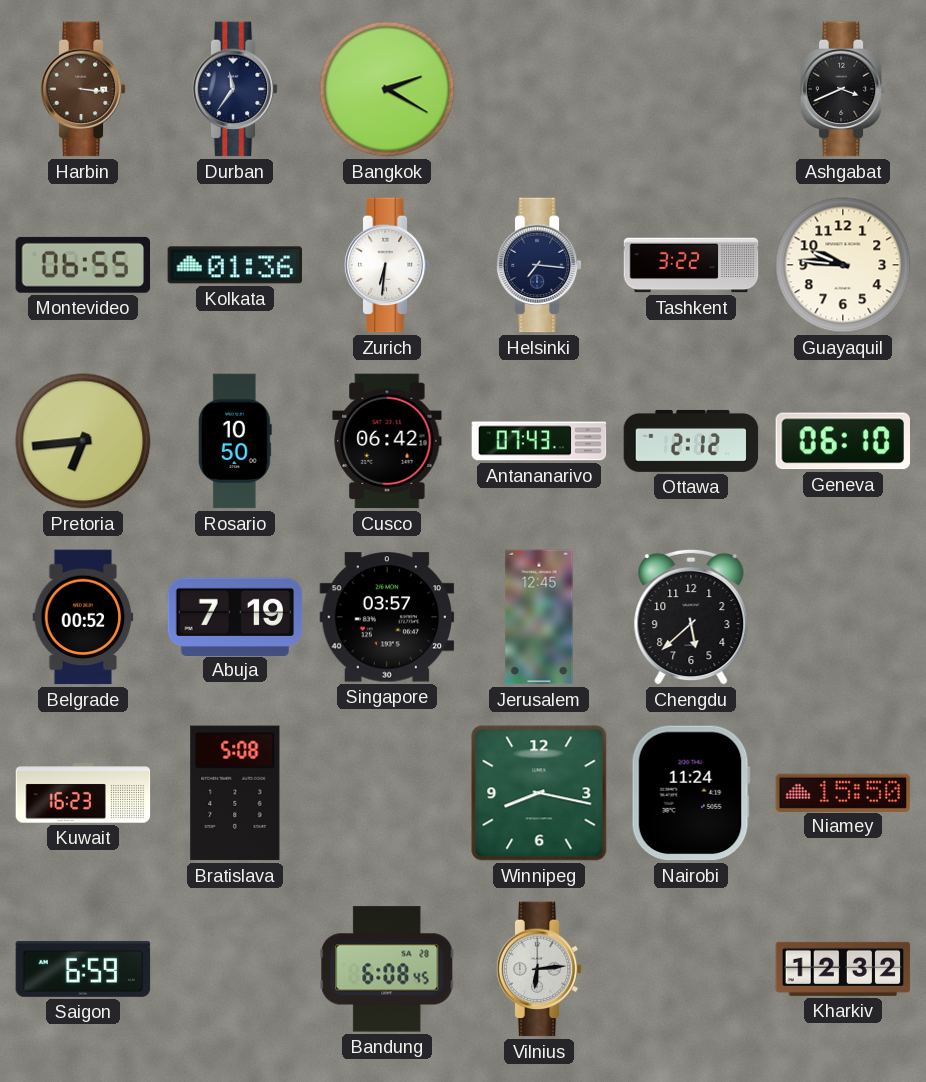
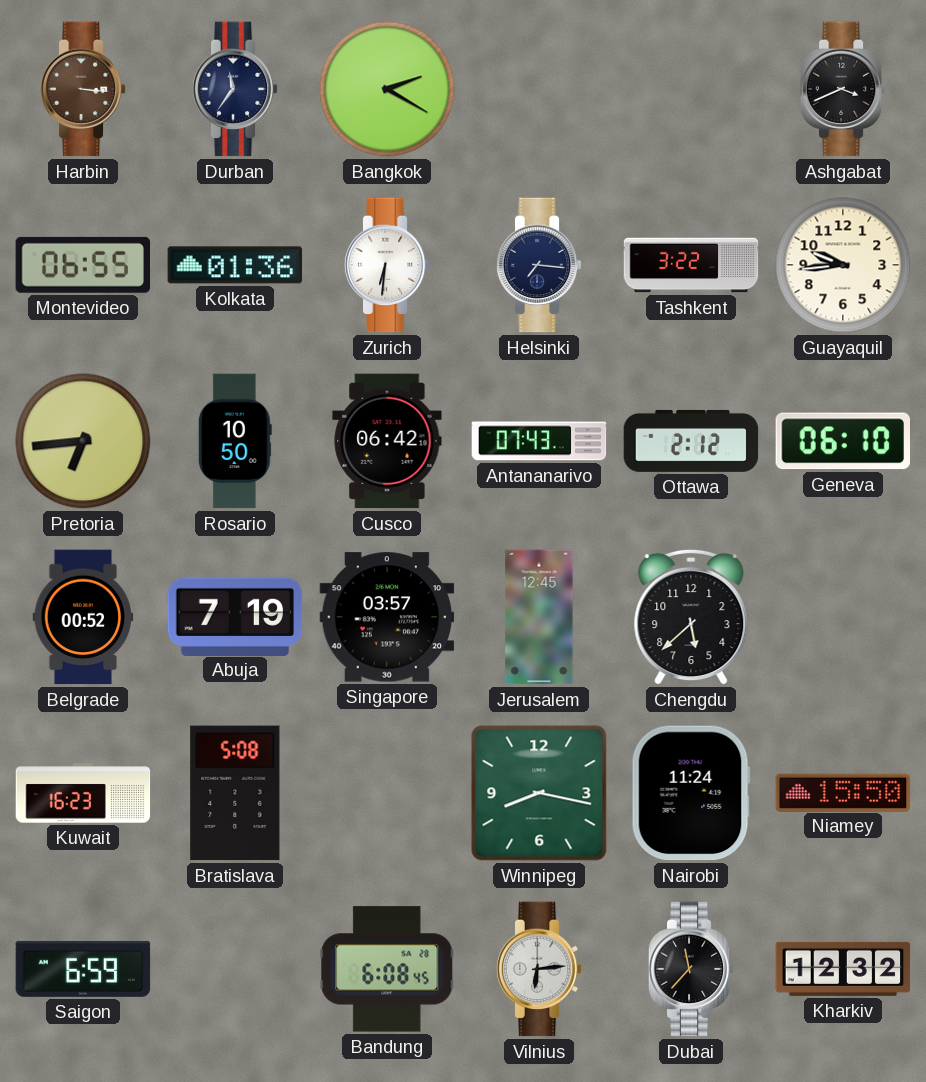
Guayaquil: 9:46 -> 9:44 (843, 265)
Dubai: none -> 11:37 (691, 969)
